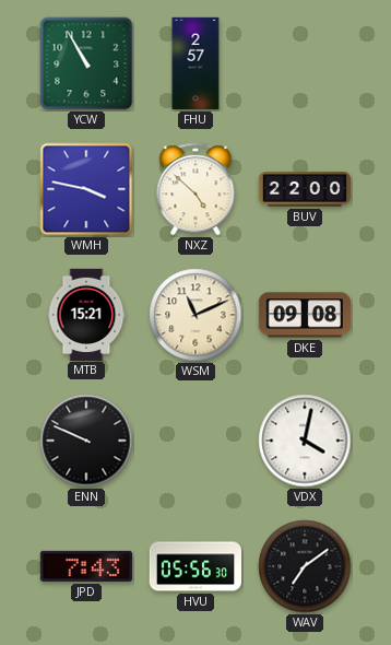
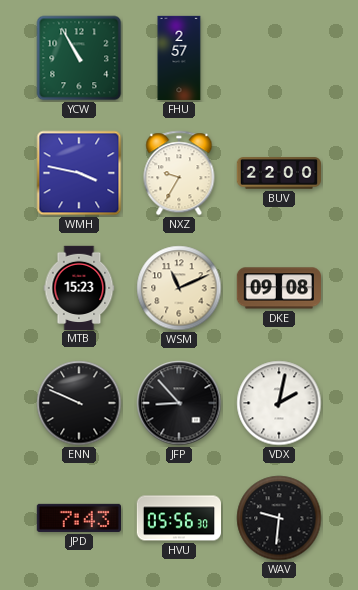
NXZ: 4:52 -> 9:35 (179, 173)
MTB: 15:21 -> 15:23 (79, 287)
JFP: none -> 8:53 (179, 403)
VDX: 4:02 -> 2:02 (279, 403)
WAV: 7:09 -> 9:31 (279, 518)
